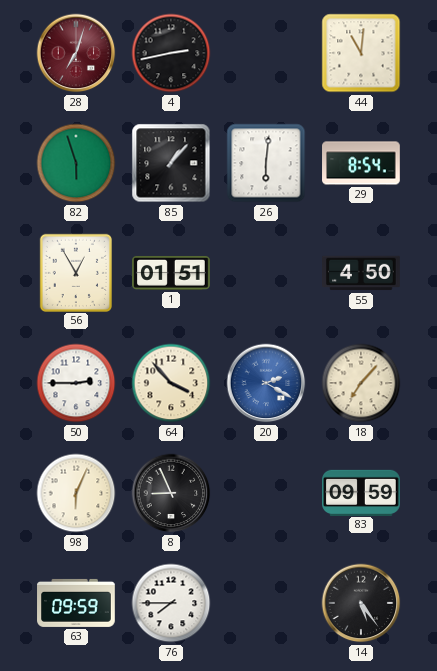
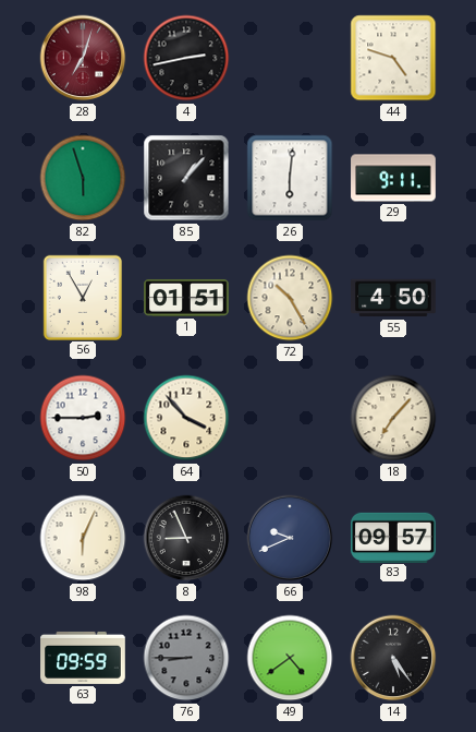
44: 11:01 -> 4:48 (393, 58)
29: 8:54 -> 9:11 (393, 178)
72: none -> 10:25 (290, 298)
20: 2:20 -> none (266, 383)
66: none -> 9:41 (290, 538)
83: 09:59 -> 09:57 (393, 537)
76: 7:45 -> 8:45 (186, 658)
76 dial: white -> grey (186, 658)
49: none -> 4:39 (290, 658)
